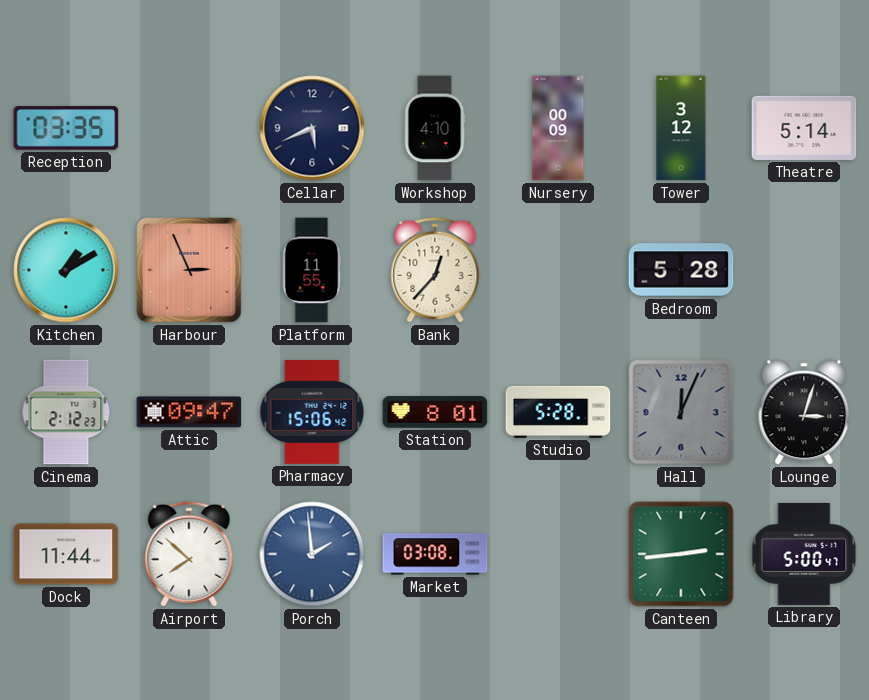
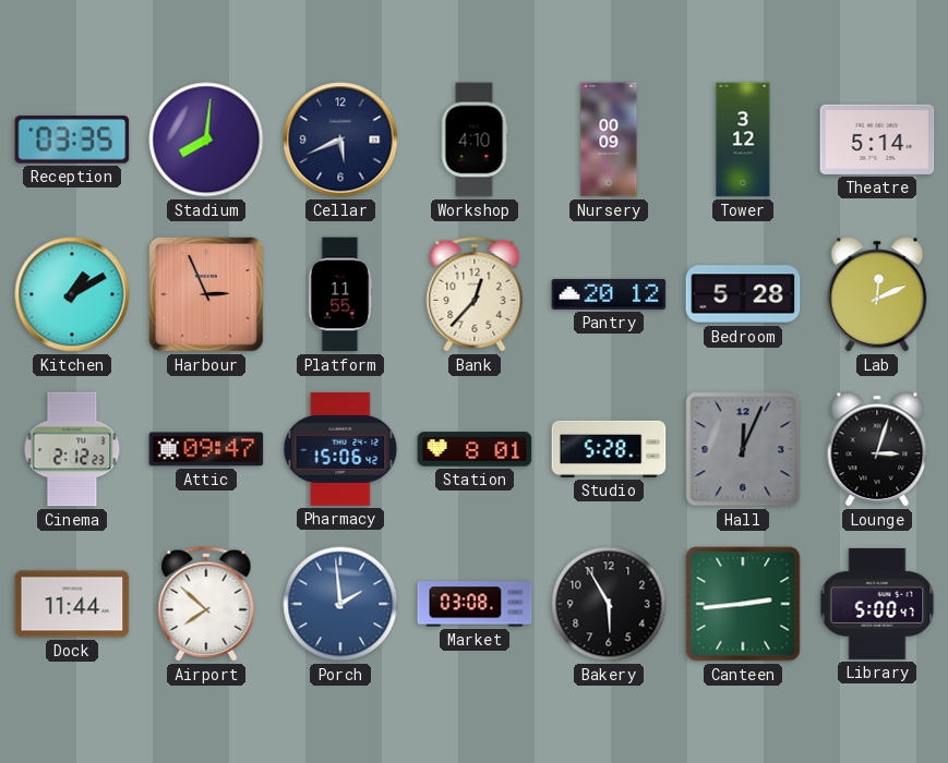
Stadium: none -> 8:01 (206, 140)
Pantry: none -> 20:12 (609, 294)
Lab: none -> 12:11 (877, 294)
Bakery: none -> 5:55 (609, 604)
